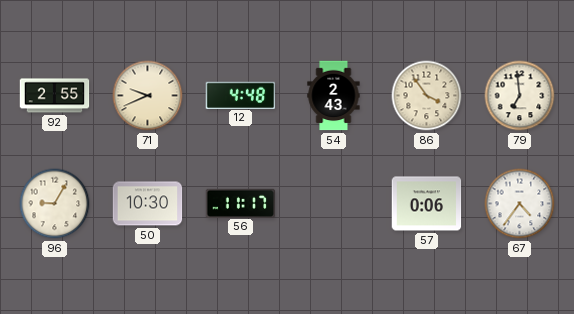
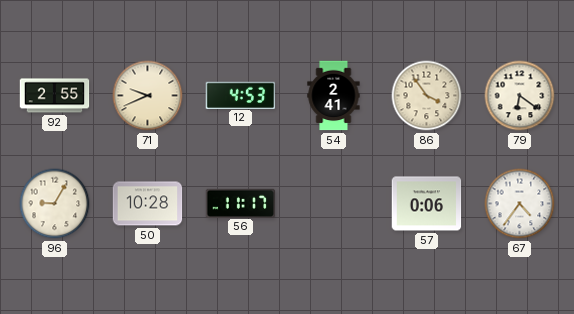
12: 4:48 -> 4:53 (241, 95)
54: 2:43 -> 2:41 (334, 96)
79: 6:59 -> 6:21 (520, 96)
50: 10:30 -> 10:28 (148, 204)
